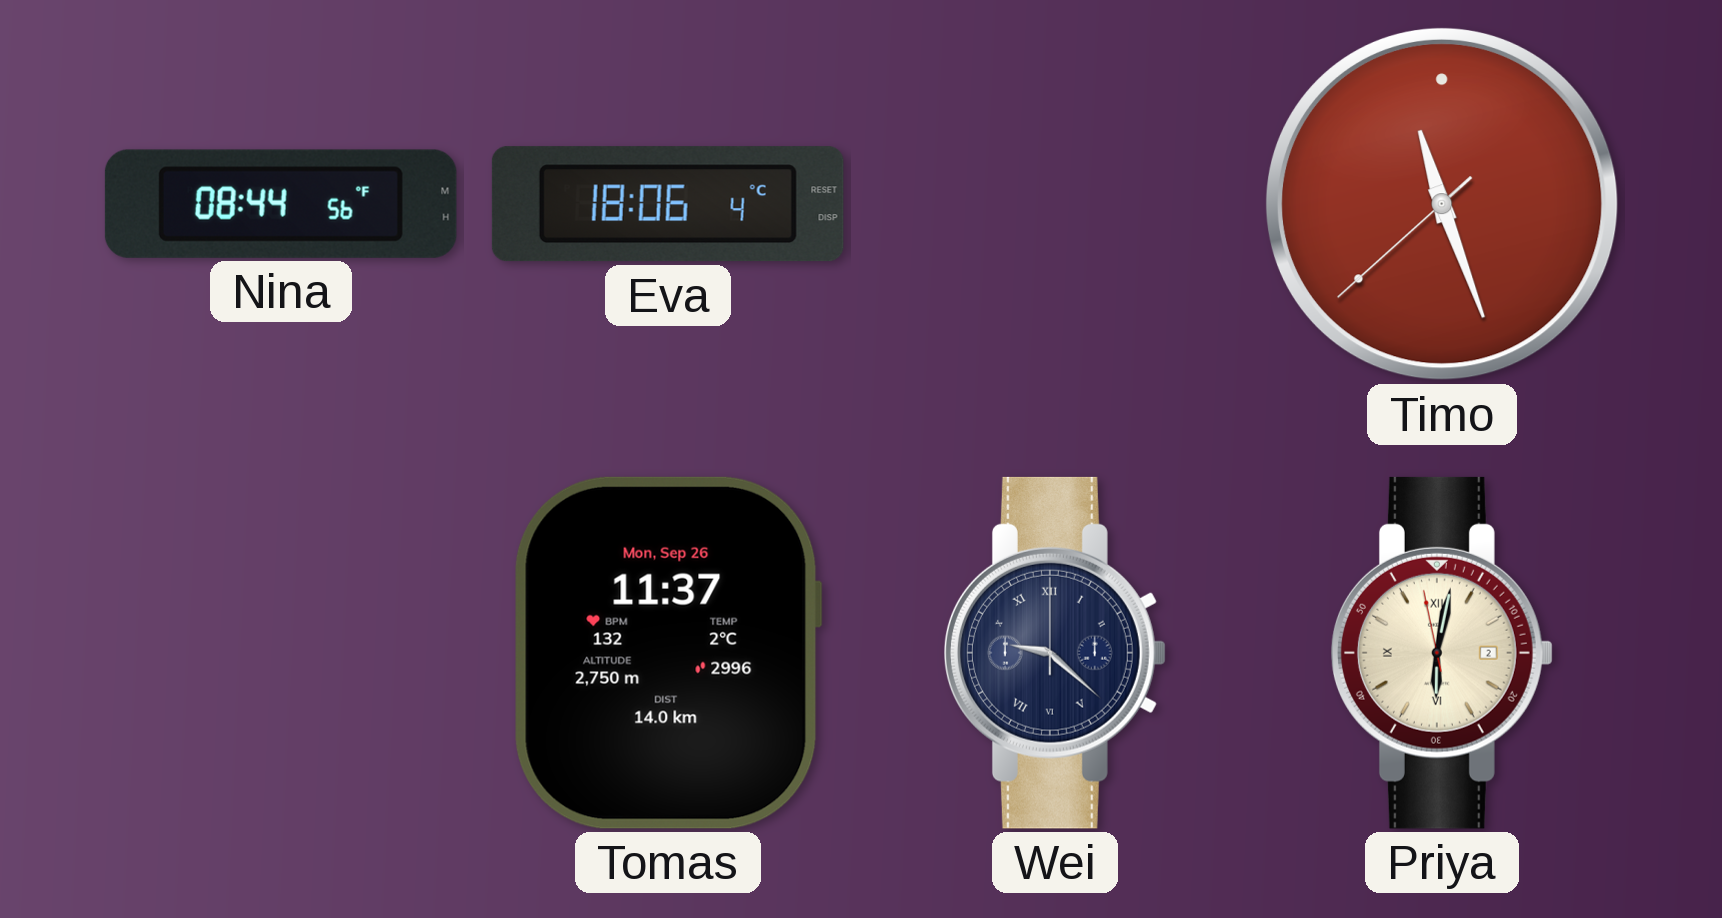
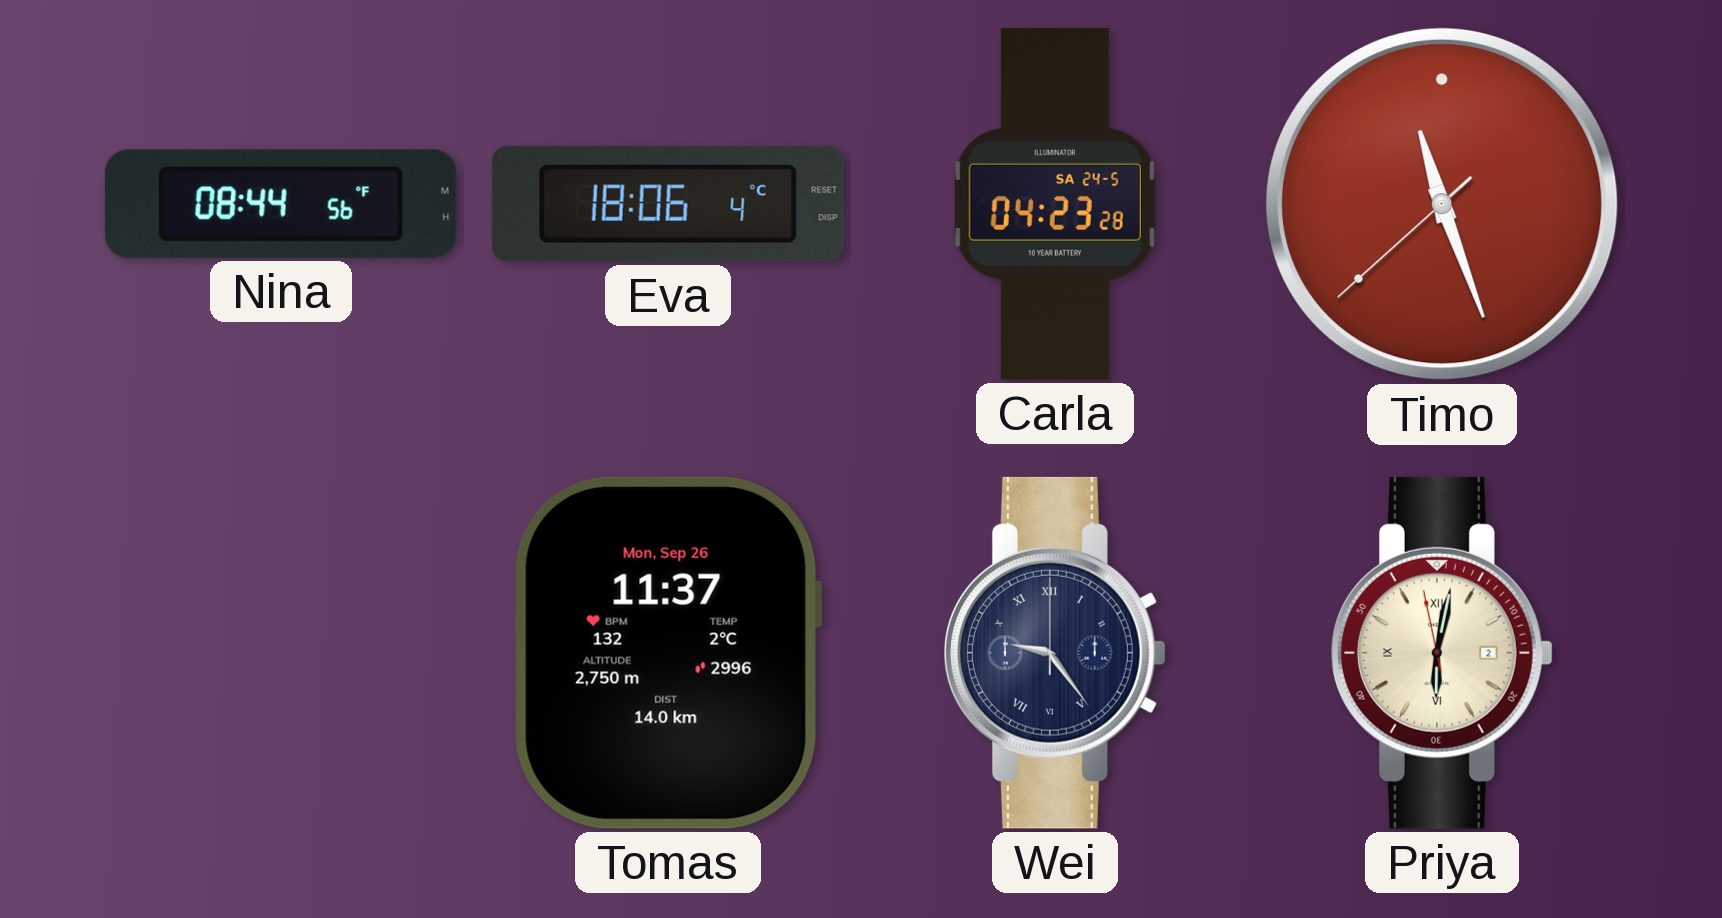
Carla: none -> 04:23 (1055, 204)
Wei: 9:22 -> 9:24 (1056, 653)
